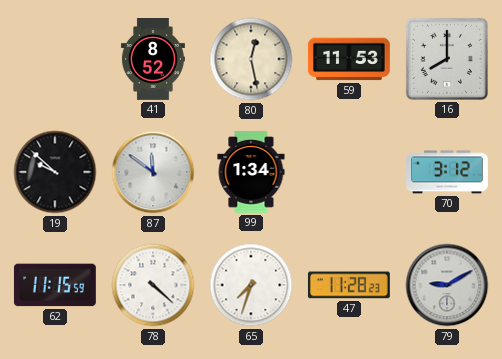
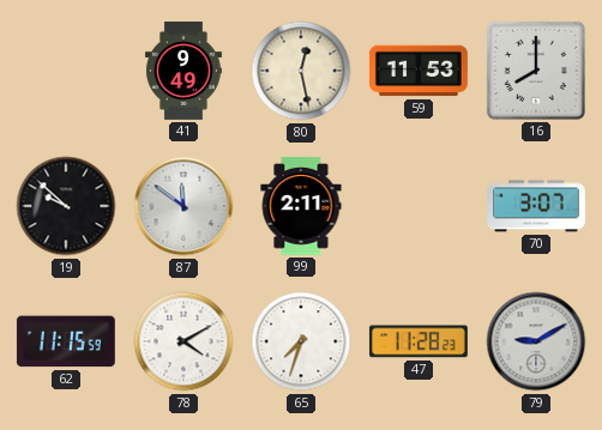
41: 8:52 -> 9:49 (183, 72)
99: 1:34 -> 2:11 (301, 206)
70: 3:12 -> 3:07 (537, 206)
78: 4:22 -> 4:10 (183, 341)
